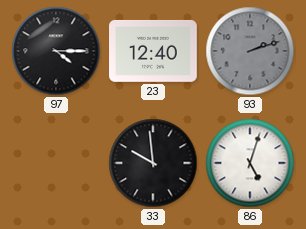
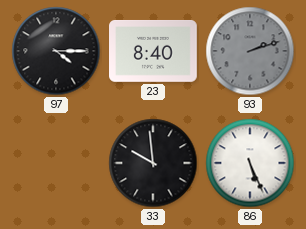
23: 12:40 -> 8:40 (154, 51)
86: 5:03 -> 5:26 (250, 163)
